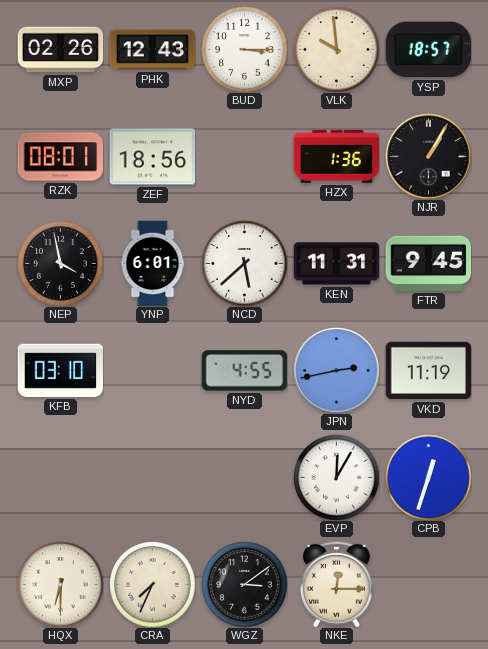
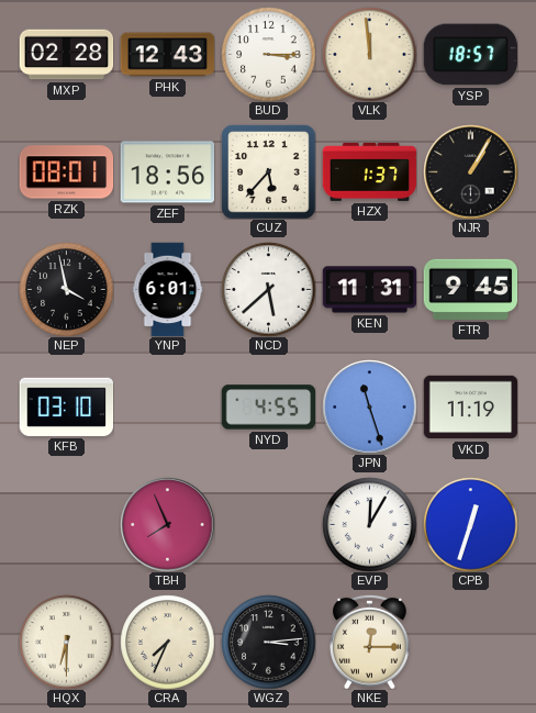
MXP: 02:26 -> 02:28 (66, 55)
VLK: 9:59 -> 11:59 (369, 54)
CUZ: none -> 5:37 (268, 171)
HZX: 1:36 -> 1:37 (369, 171)
JPN: 2:43 -> 11:27 (369, 406)
TBH: none -> 7:56 (167, 524)
WGZ: 3:09 -> 3:14 (268, 642)
